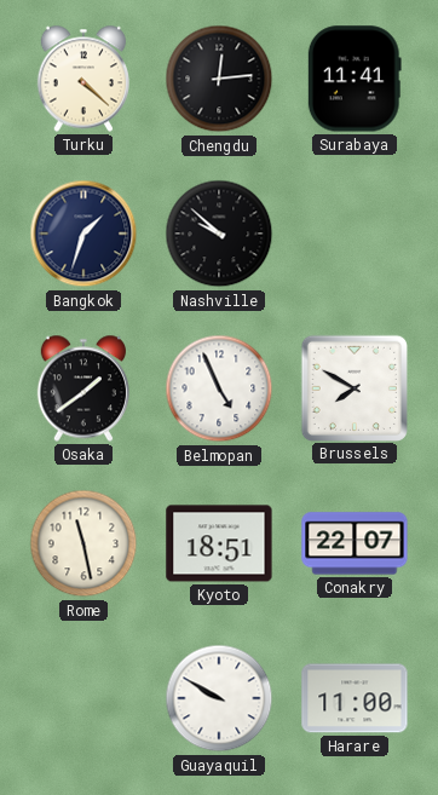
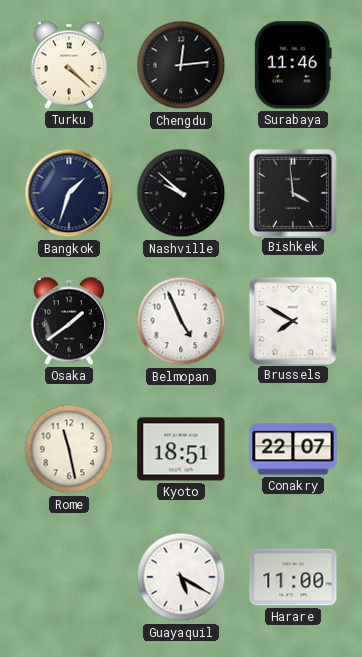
Surabaya: 11:41 -> 11:46 (293, 65)
Bishkek: none -> 3:59 (292, 192)
Guayaquil: 9:50 -> 5:20 (181, 577)
